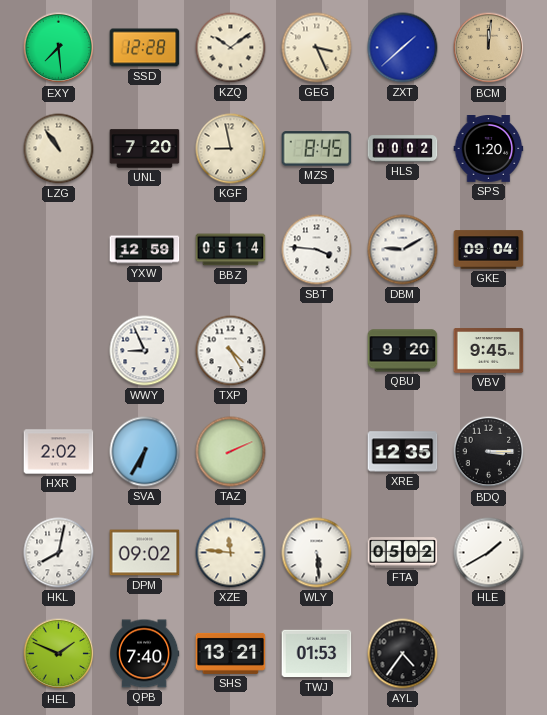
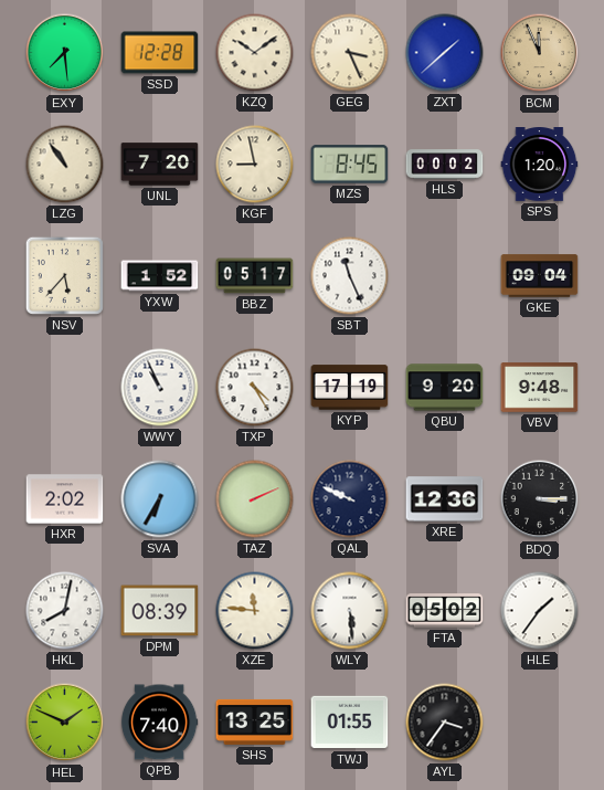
BCM: 12:01 -> 11:56 (540, 53)
NSV: none -> 5:37 (64, 275)
YXW: 12:59 -> 1:52 (160, 276)
BBZ: 05:14 -> 05:17 (255, 276)
SBT: 3:46 -> 11:26 (350, 276)
DBM: 9:10 -> none (403, 250)
WWY: 8:56 -> 10:56 (160, 388)
KYP: none -> 17:19 (350, 388)
VBV: 9:45 -> 9:48 (540, 388)
QAL: none -> 9:49 (350, 499)
XRE: 12:35 -> 12:36 (445, 499)
DPM: 09:02 -> 08:39 (160, 611)
HLE: 1:40 -> 1:36 (540, 611)
SHS: 13:21 -> 13:25 (255, 721)
TWJ: 01:53 -> 01:55 (350, 723)
AYL: 4:36 -> 3:36 (445, 723)
